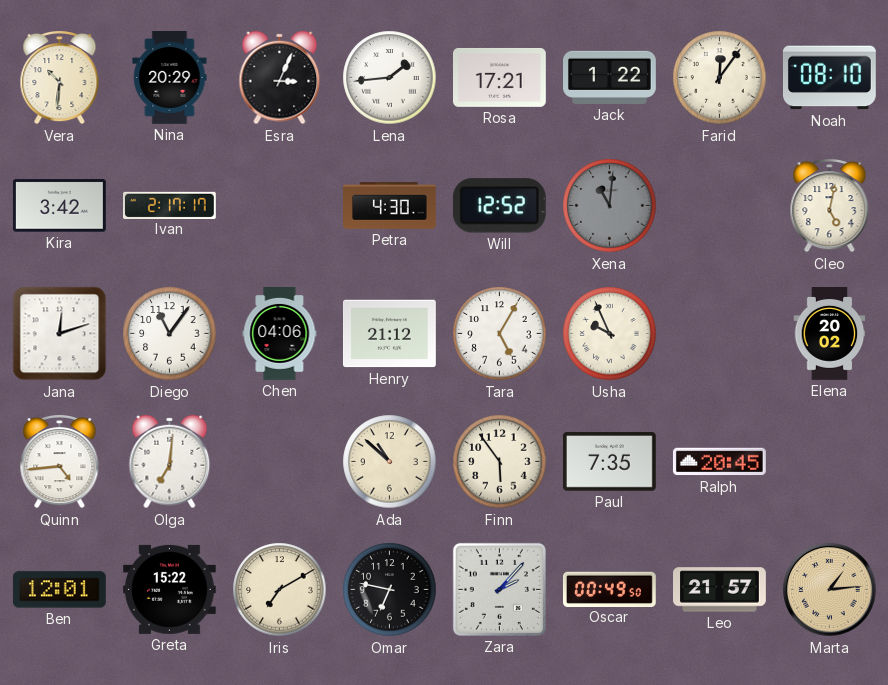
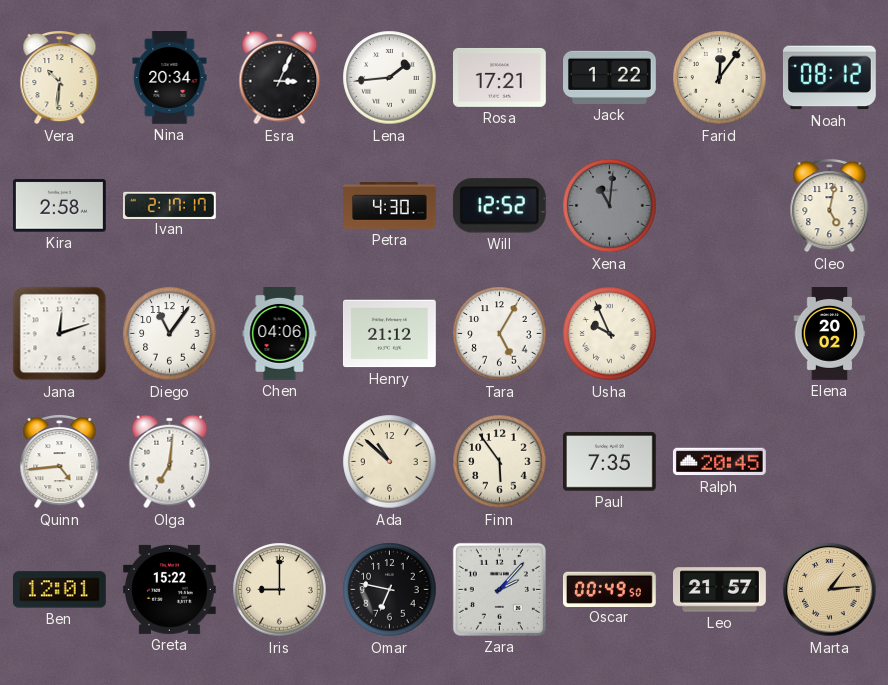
Nina: 20:29 -> 20:34 (170, 78)
Noah: 08:10 -> 08:12 (829, 78)
Kira: 3:42 -> 2:58 (59, 206)
Iris: 7:10 -> 9:00 (280, 590)
